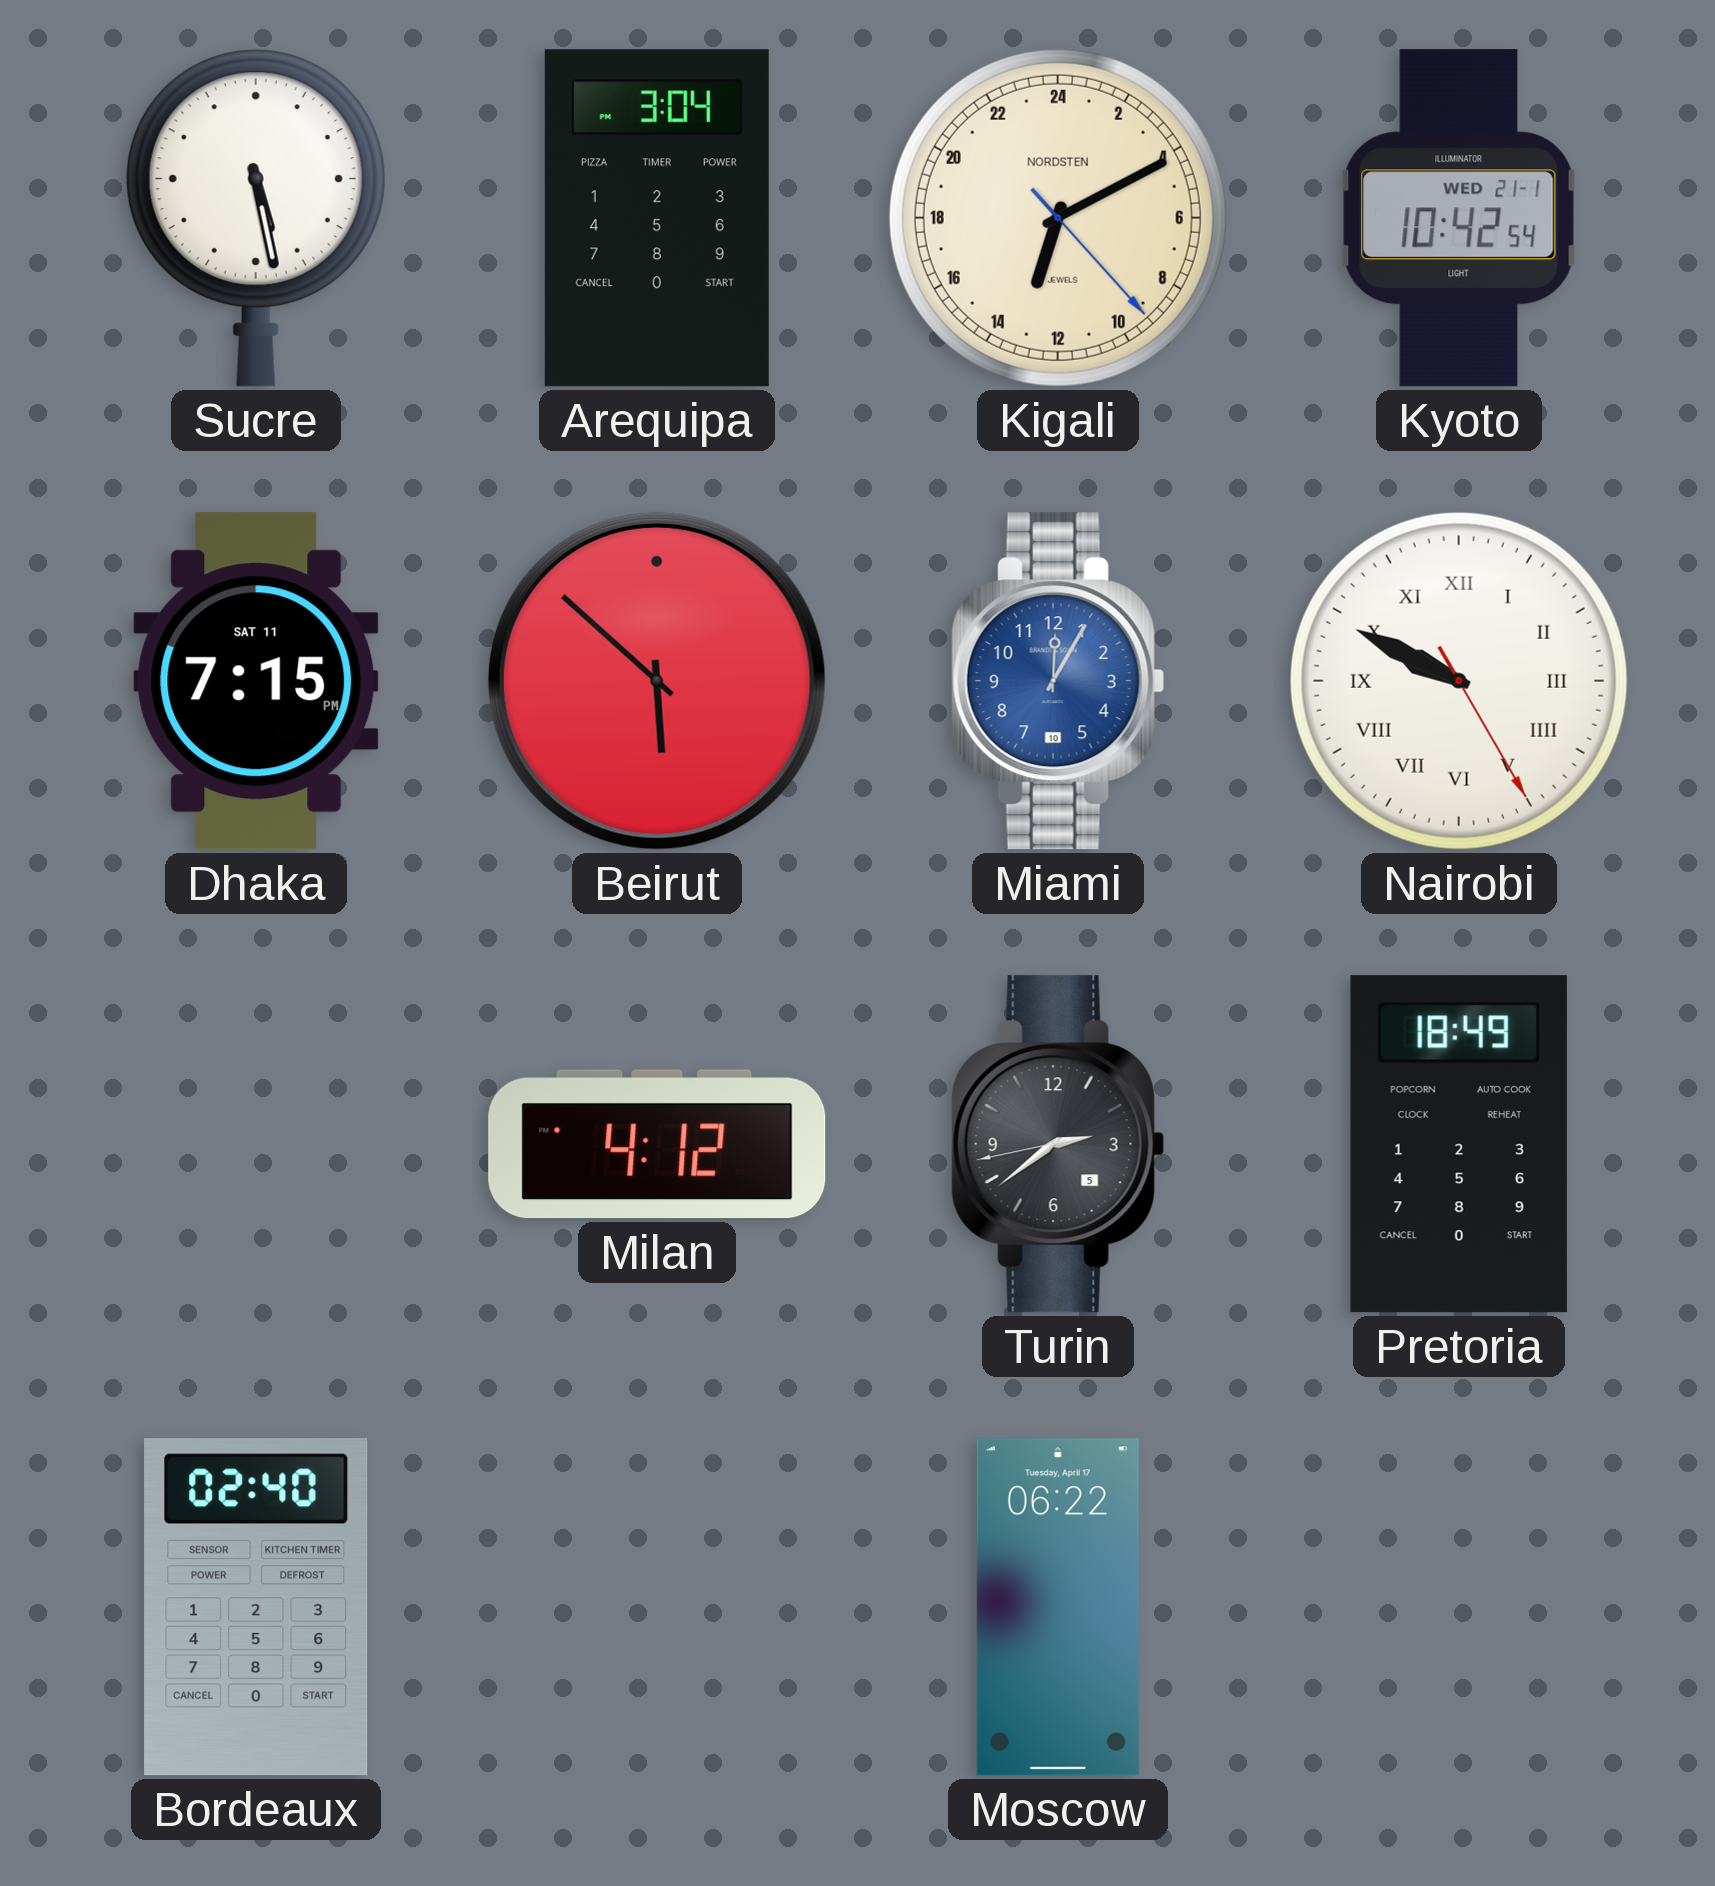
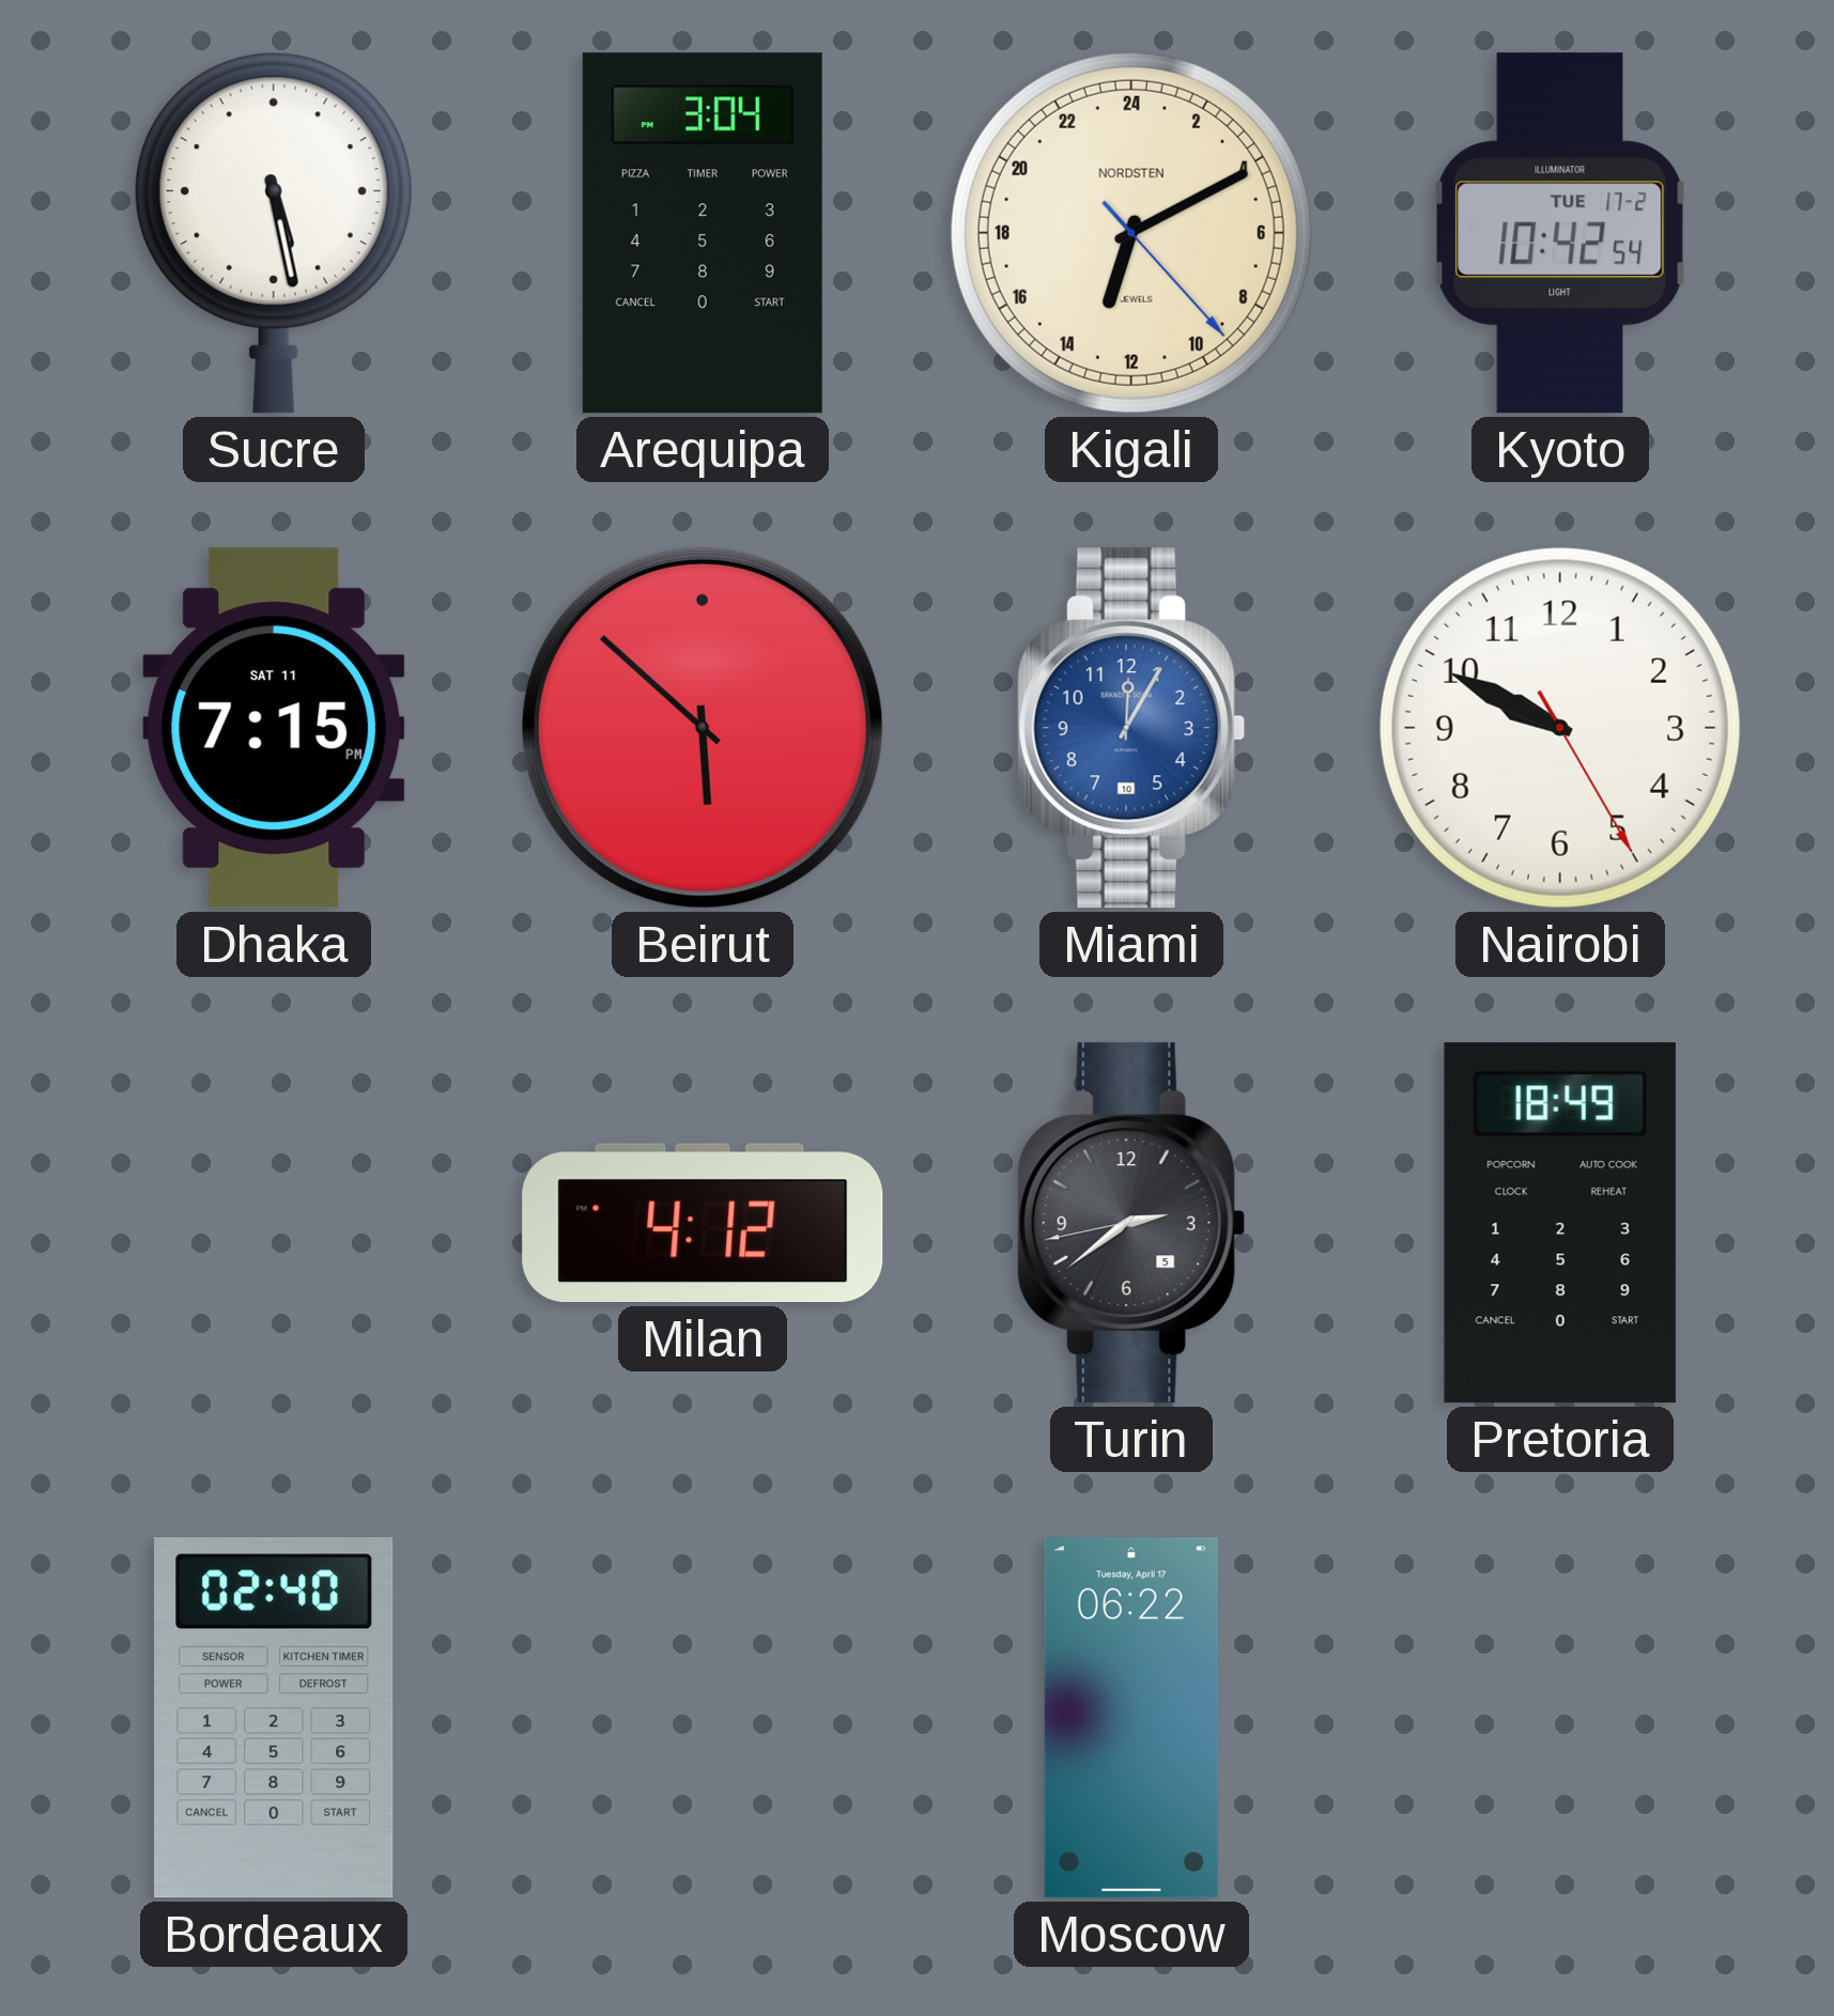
Kyoto date: WED 21-1 -> TUE 17-2 (1560, 233)
Nairobi numerals: Roman -> Arabic (1560, 728)
